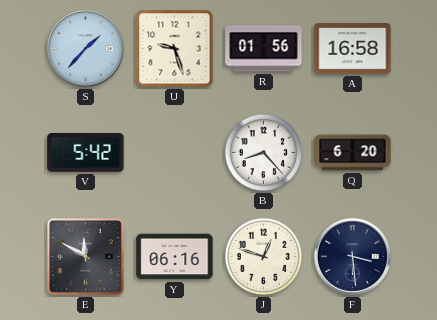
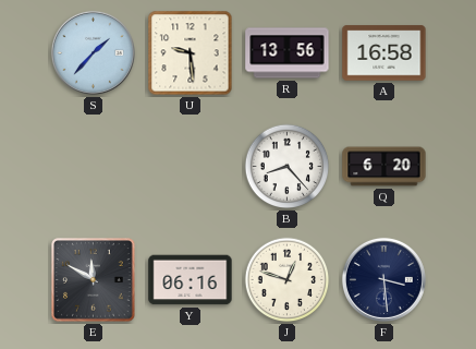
U: 9:27 -> 9:29 (191, 53)
R: 01:56 -> 13:56 (288, 53)
V: 5:42 -> none (86, 153)
